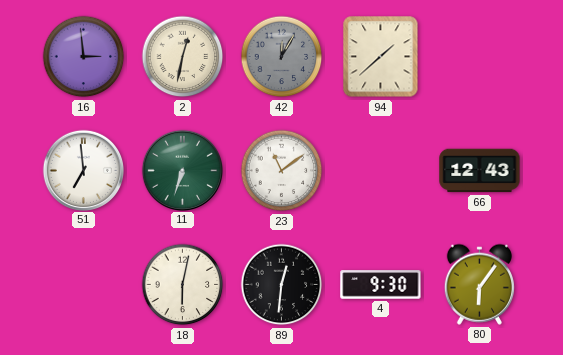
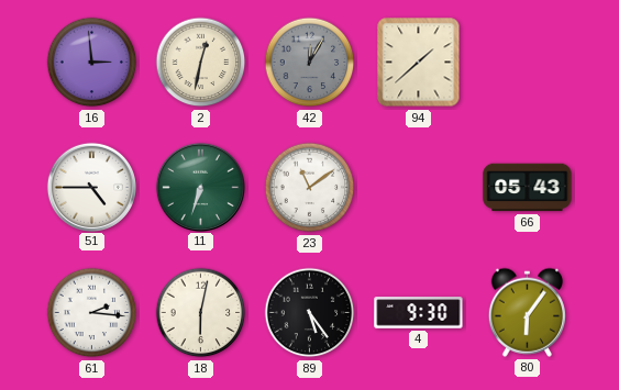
51: 6:59 -> 4:45 (91, 187)
66: 12:43 -> 05:43 (528, 188)
61: none -> 2:16 (92, 313)
89: 12:31 -> 5:24 (310, 313)
